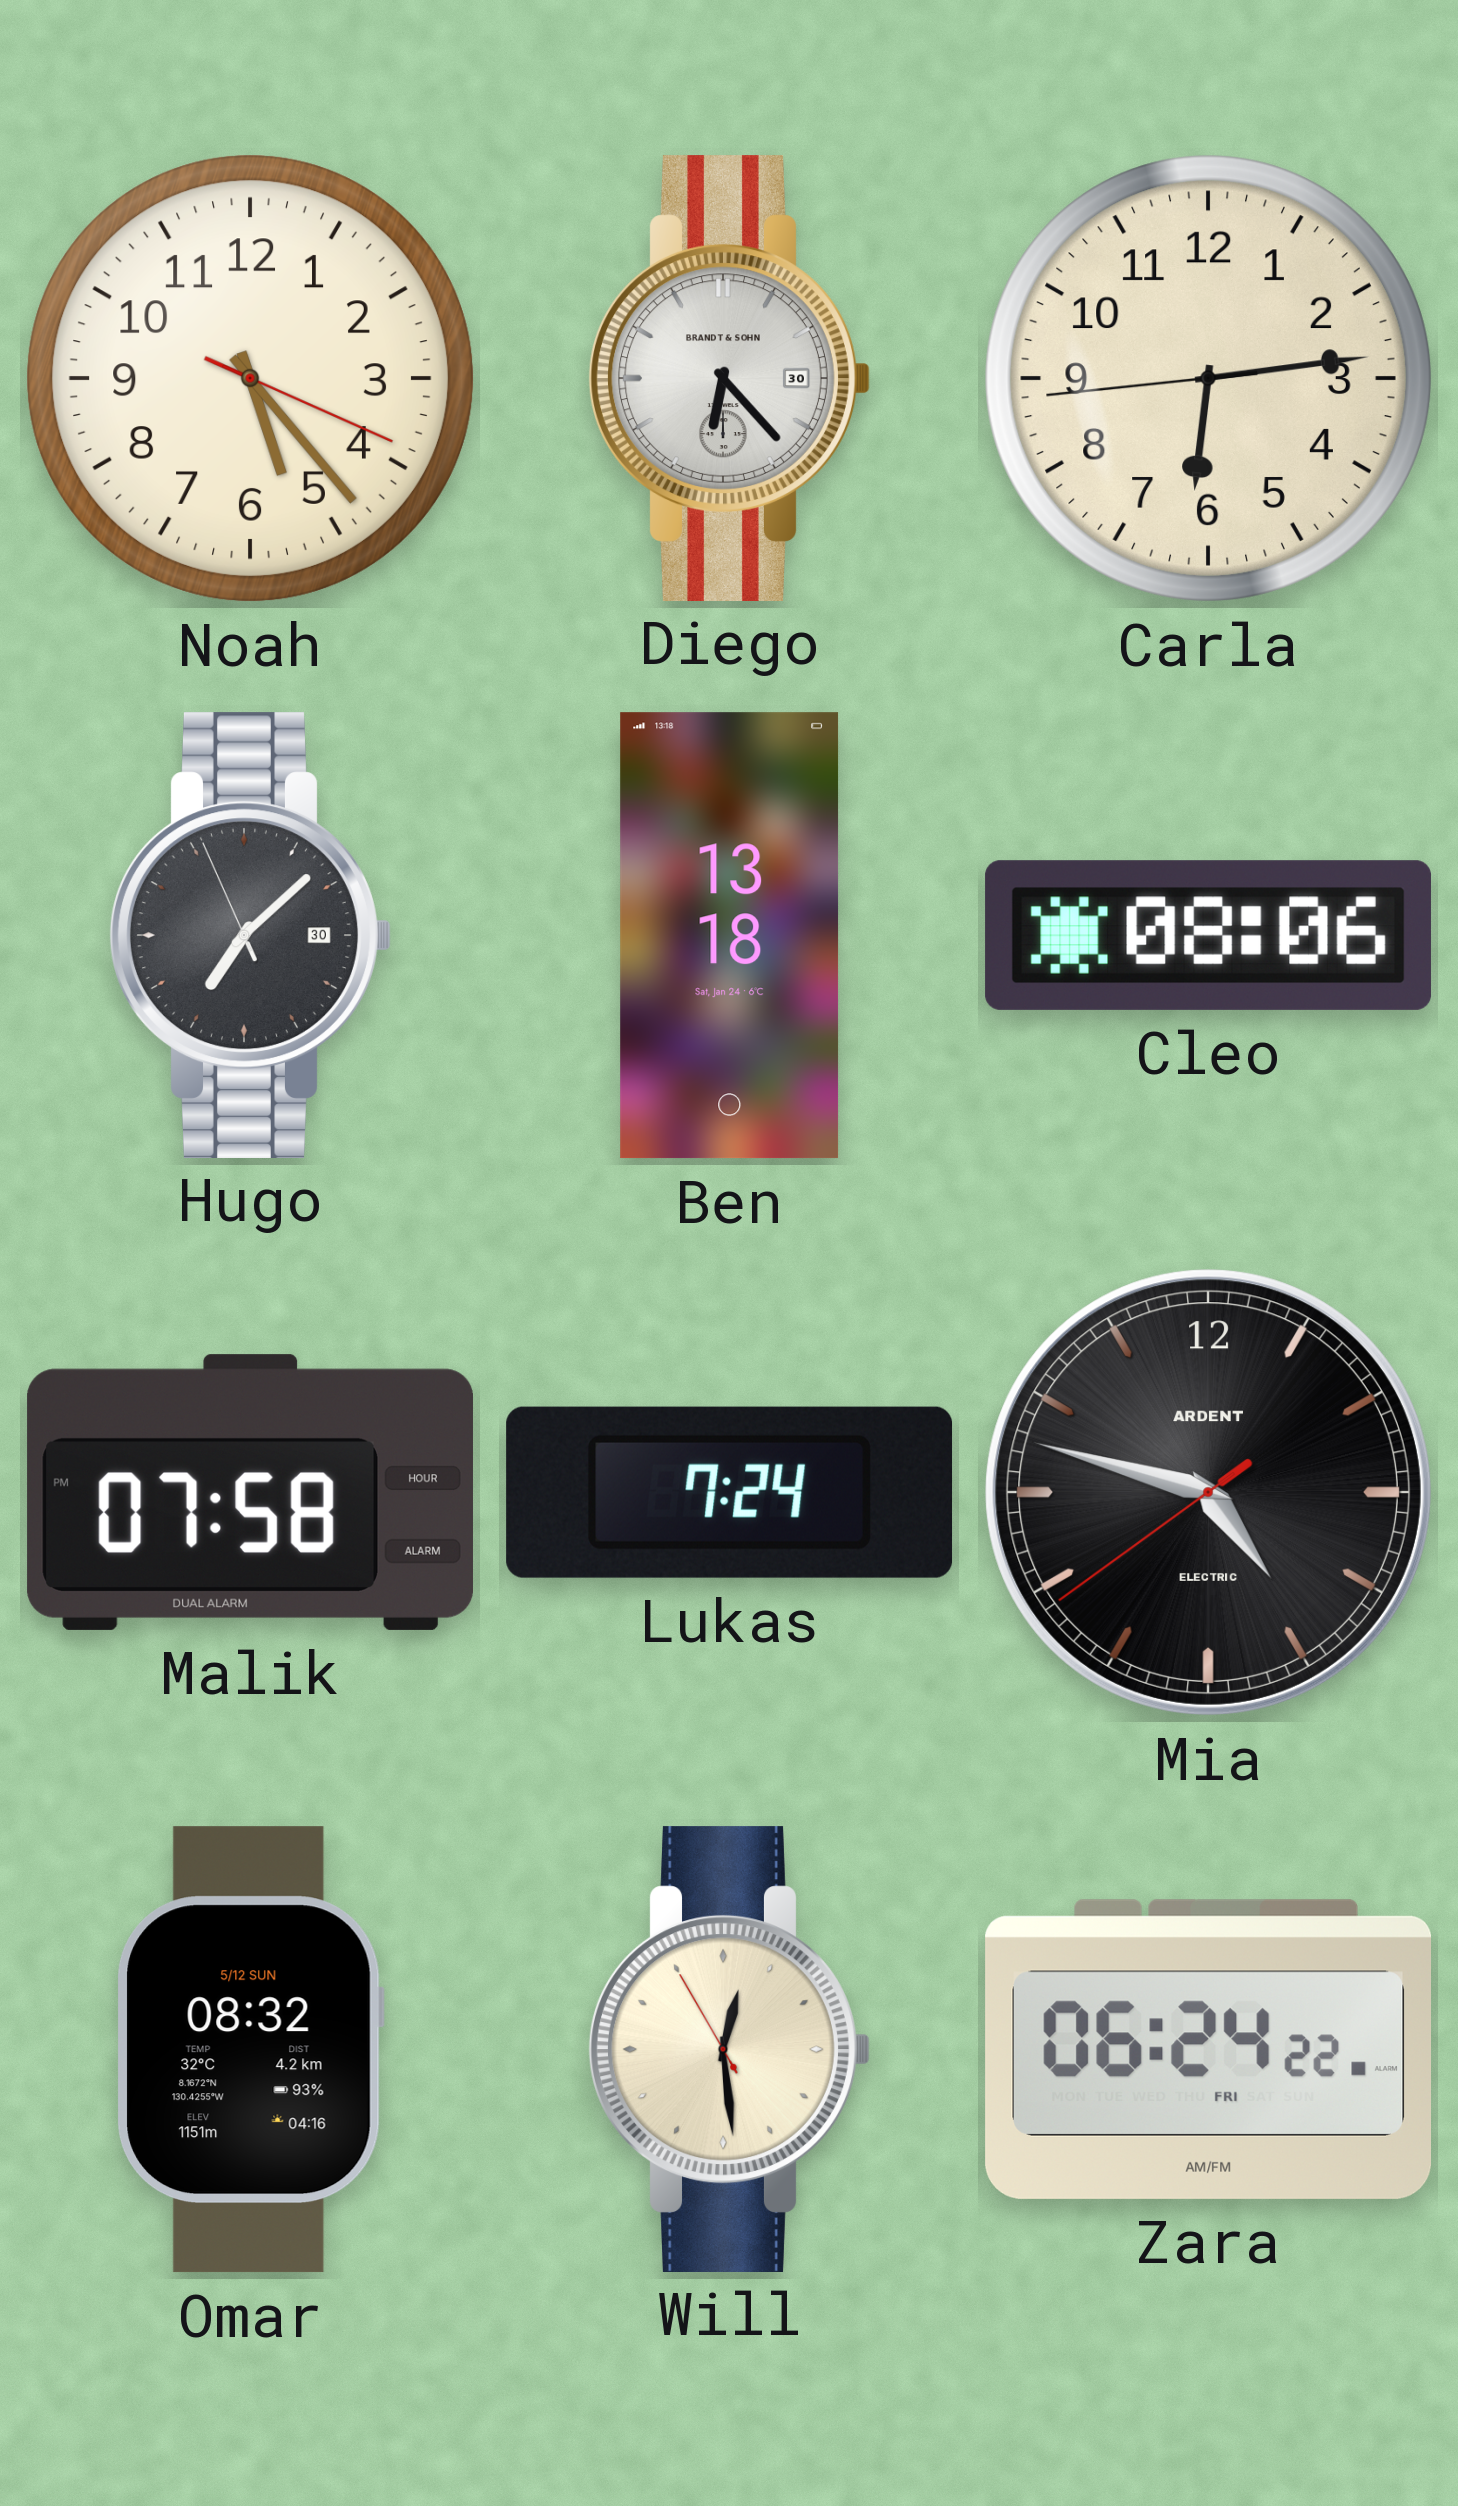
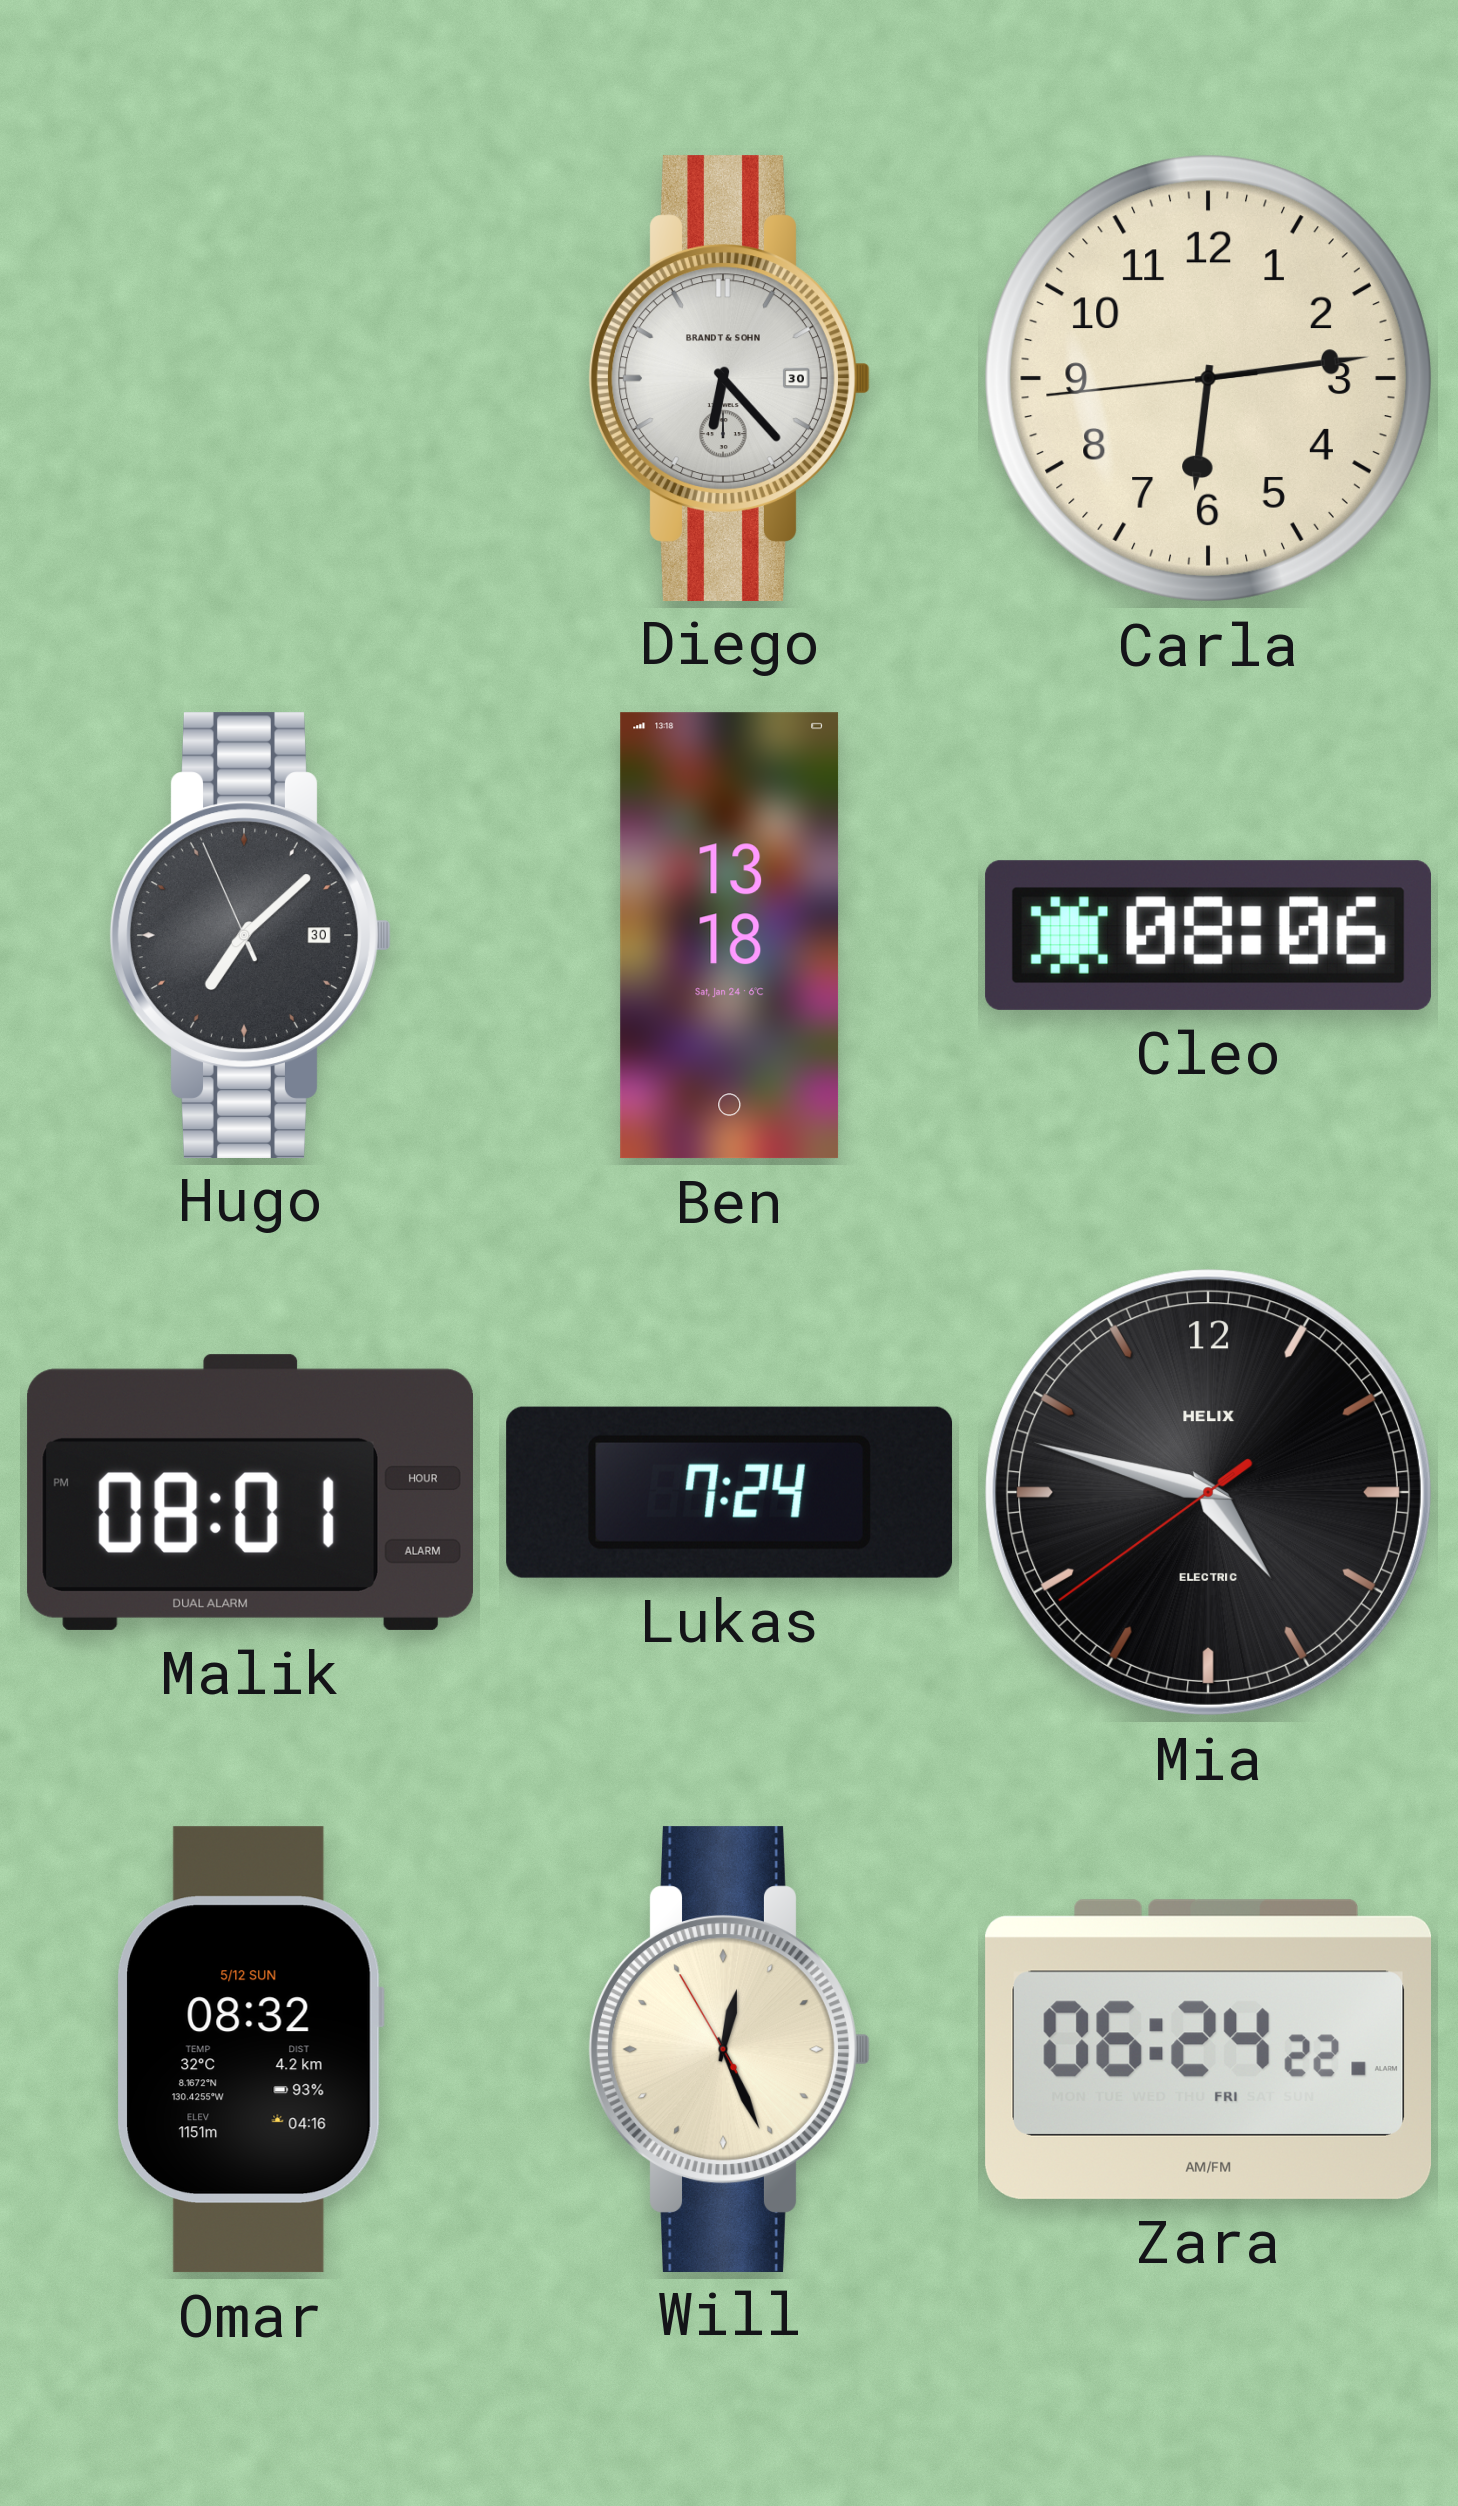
Noah: 5:23 -> none (250, 378)
Malik: 07:58 -> 08:01 (250, 1492)
Mia brand: ARDENT -> HELIX (1208, 1492)
Will: 12:28 -> 12:25 (730, 2049)
